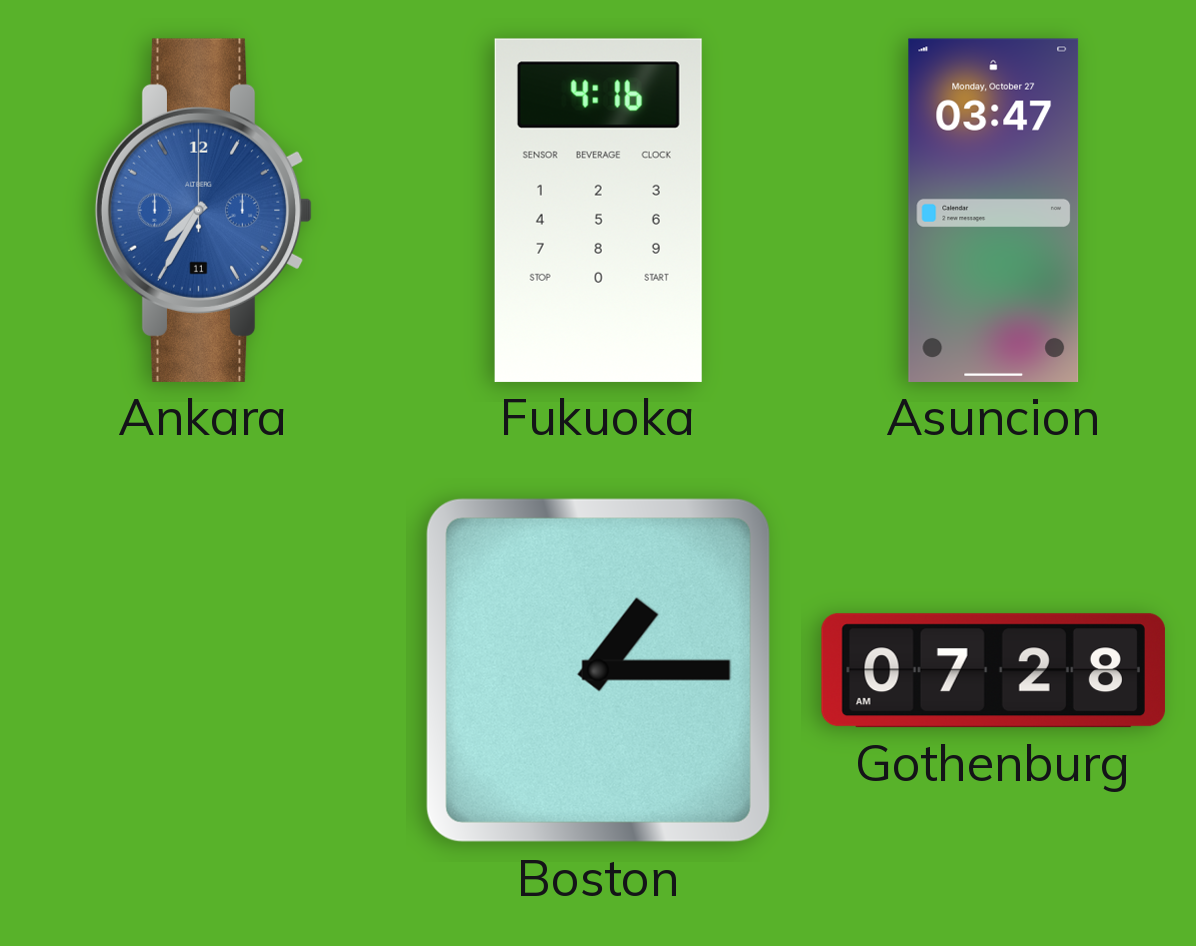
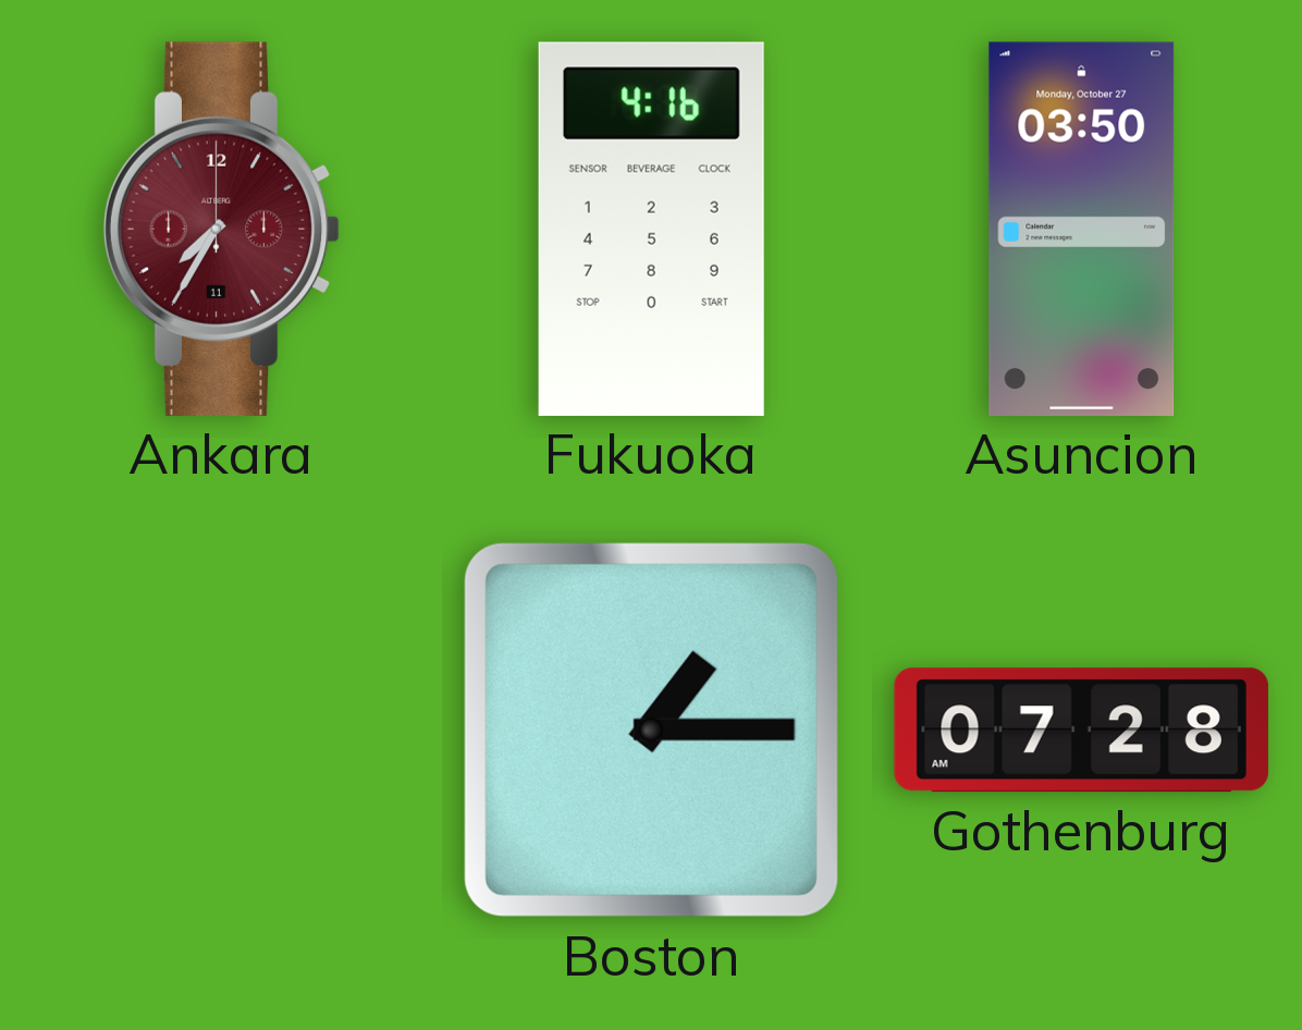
Ankara dial: blue -> burgundy (222, 229)
Asuncion: 03:47 -> 03:50 (1082, 229)
